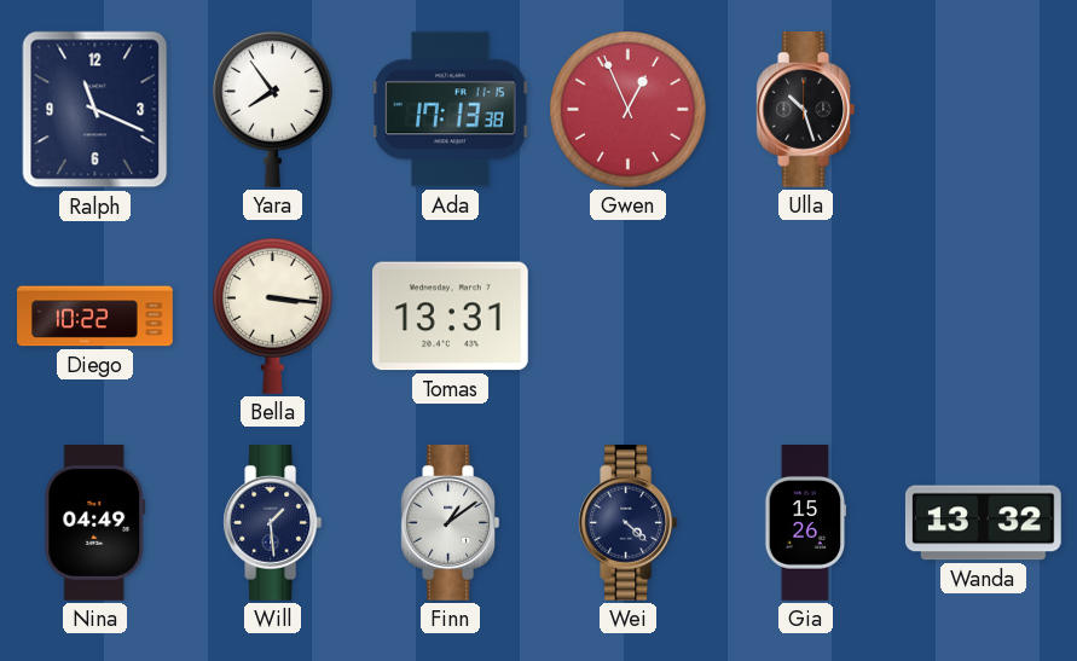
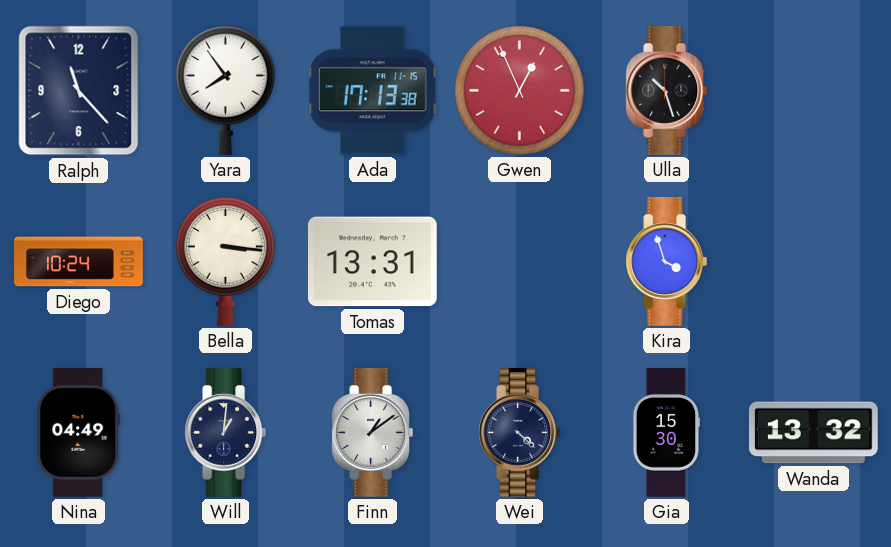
Ralph: 11:19 -> 11:23 (79, 91)
Diego: 10:22 -> 10:24 (79, 262)
Kira: none -> 3:57 (667, 262)
Will: 1:29 -> 1:01 (226, 433)
Gia: 15:26 -> 15:30 (667, 433)
